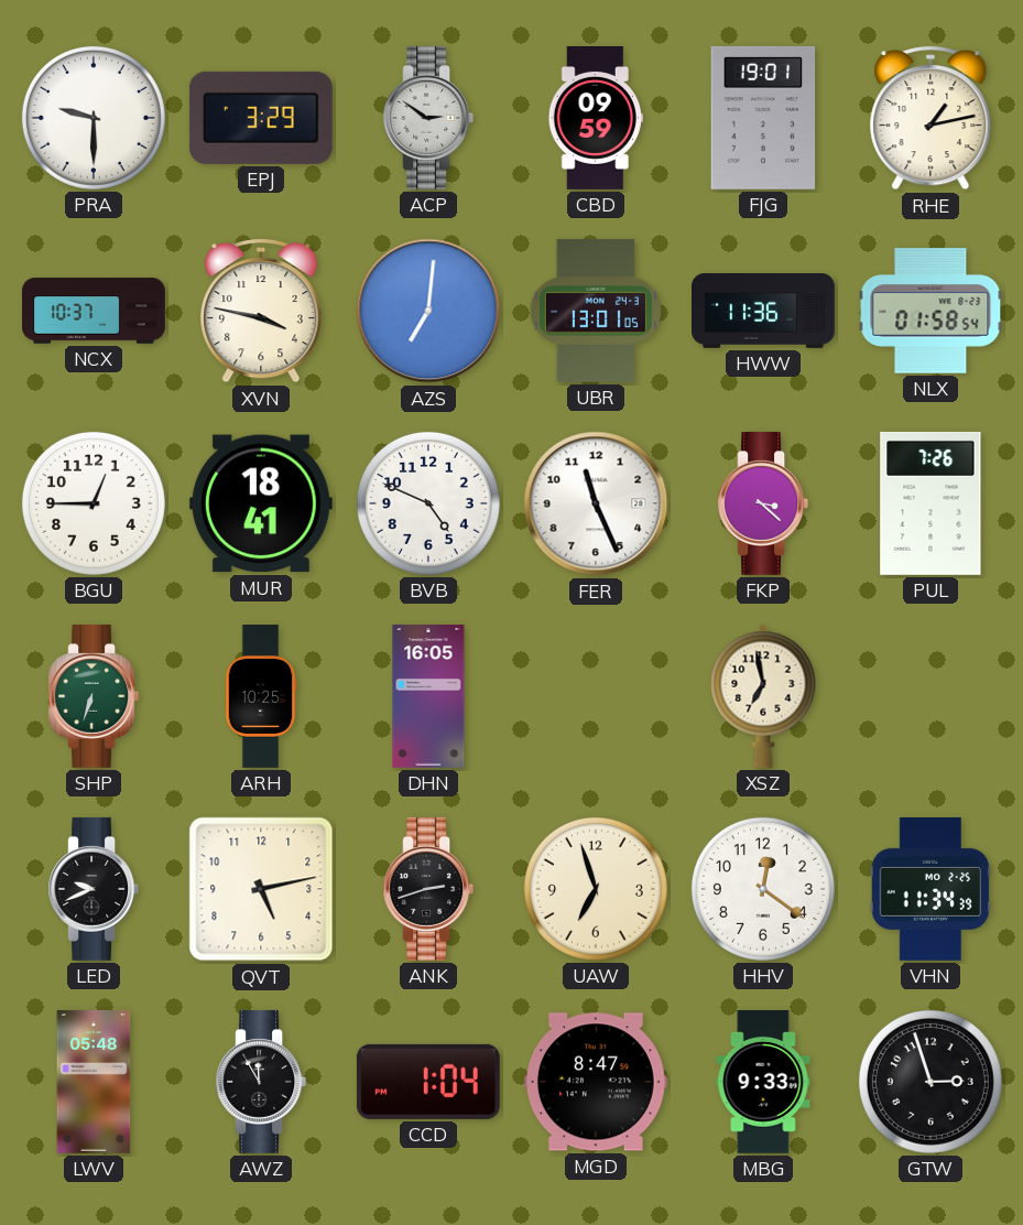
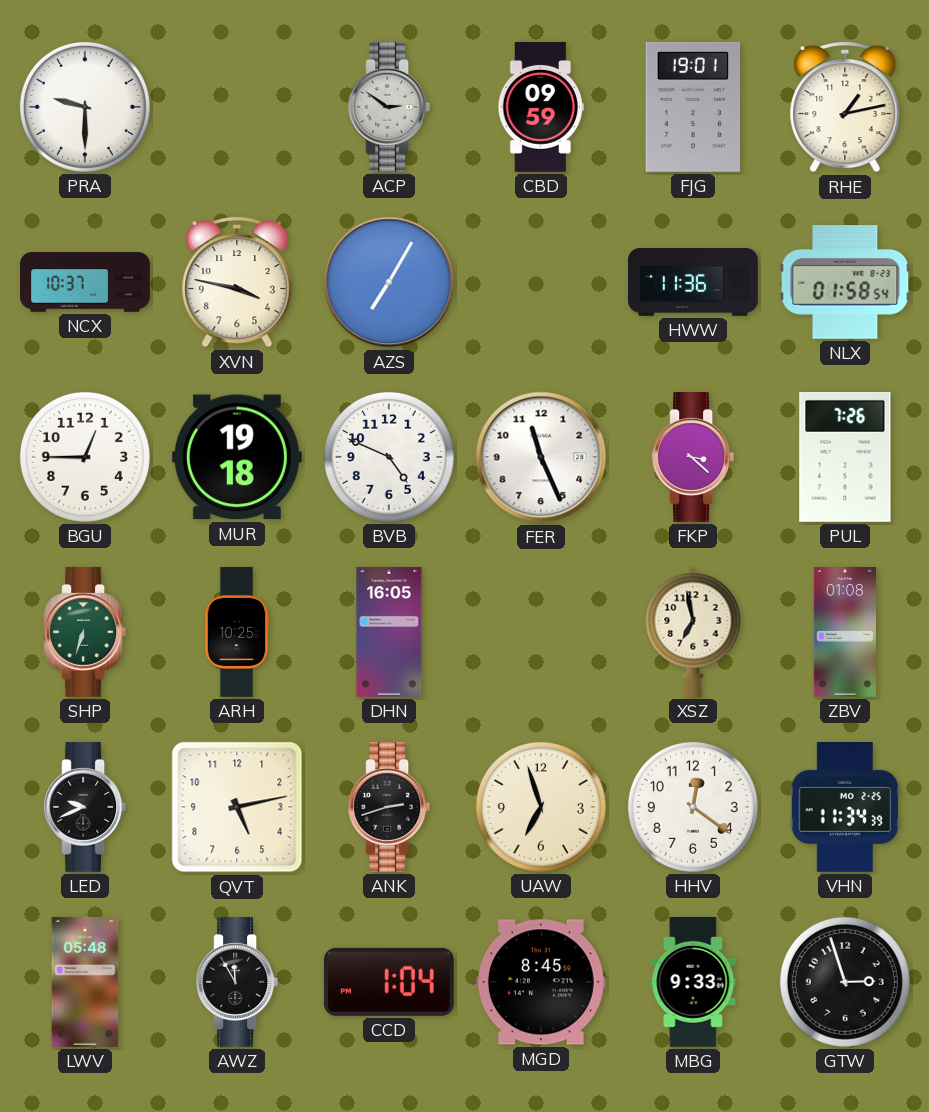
EPJ: 3:29 -> none (261, 118)
AZS: 7:01 -> 7:05 (389, 282)
UBR: 13:01 -> none (596, 311)
MUR: 18:41 -> 19:18 (237, 457)
ZBV: none -> 01:08 (844, 633)
MGD: 8:47 -> 8:45 (541, 982)
